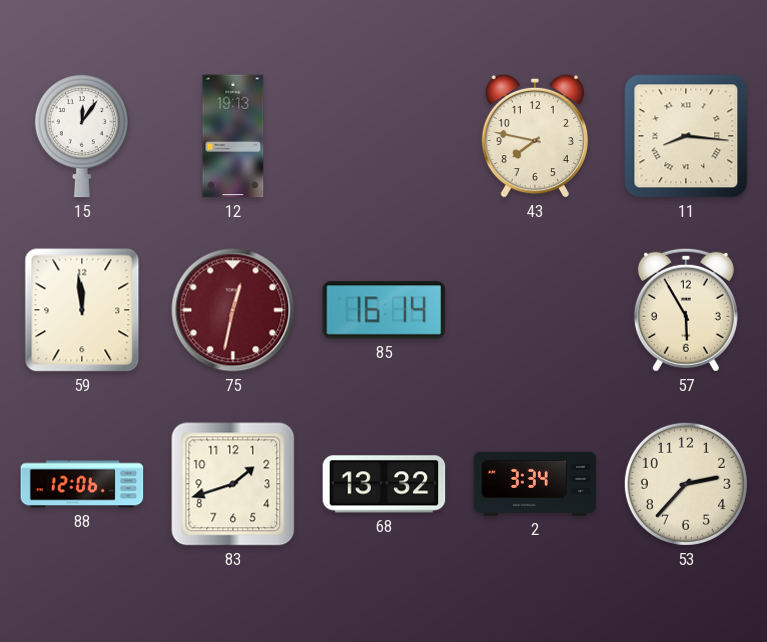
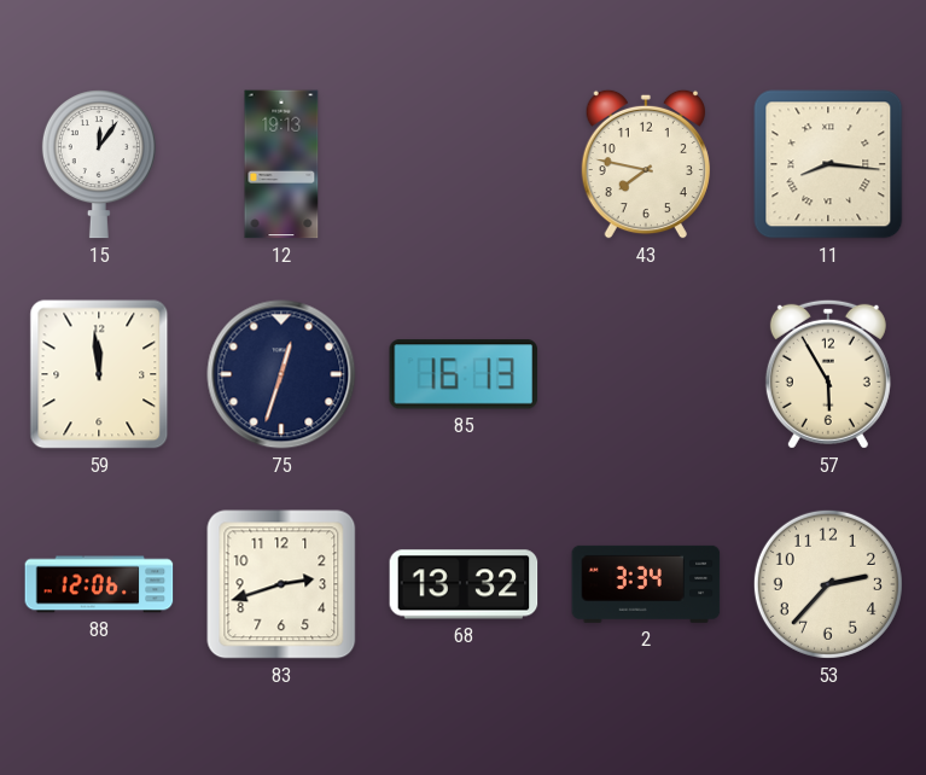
75: 12:32 -> 12:33 (281, 374)
75 dial: burgundy -> navy (281, 374)
85: 16:14 -> 16:13 (464, 374)
83: 1:42 -> 2:42 (281, 584)
